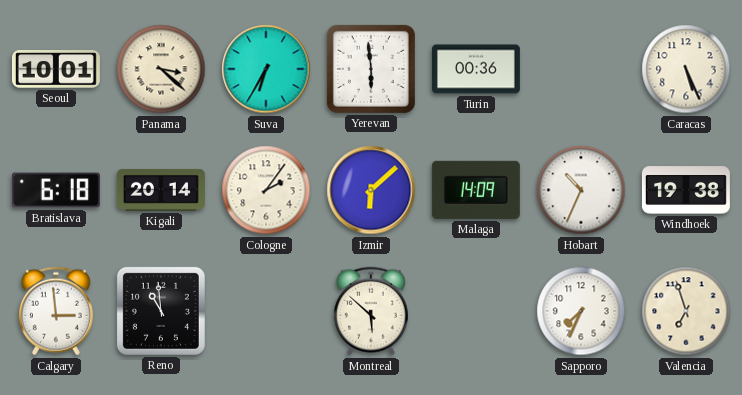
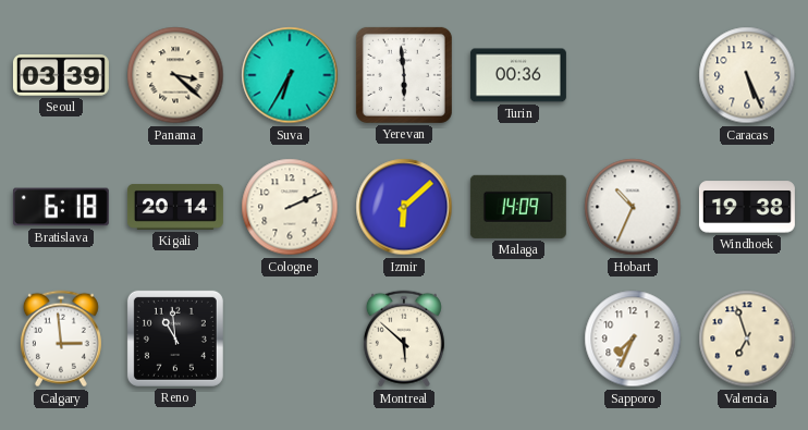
Seoul: 10:01 -> 03:39 (61, 75)
Cologne: 2:06 -> 2:11 (290, 207)
